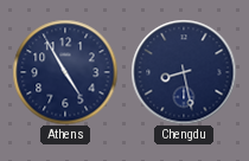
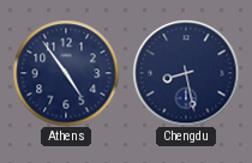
Athens: 4:55 -> 4:54 (66, 73)
